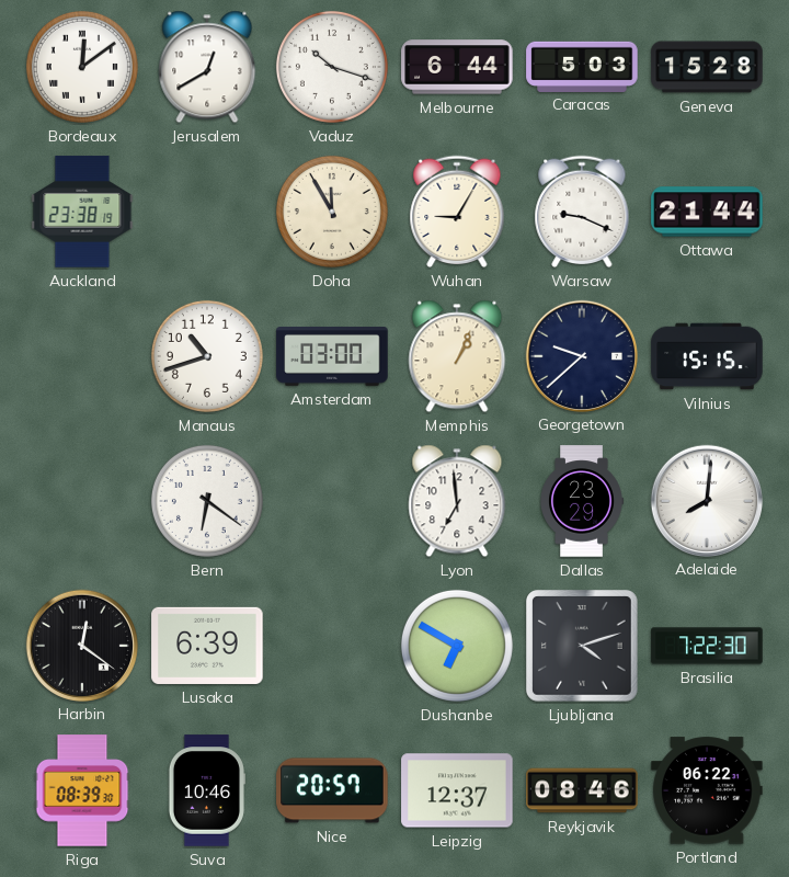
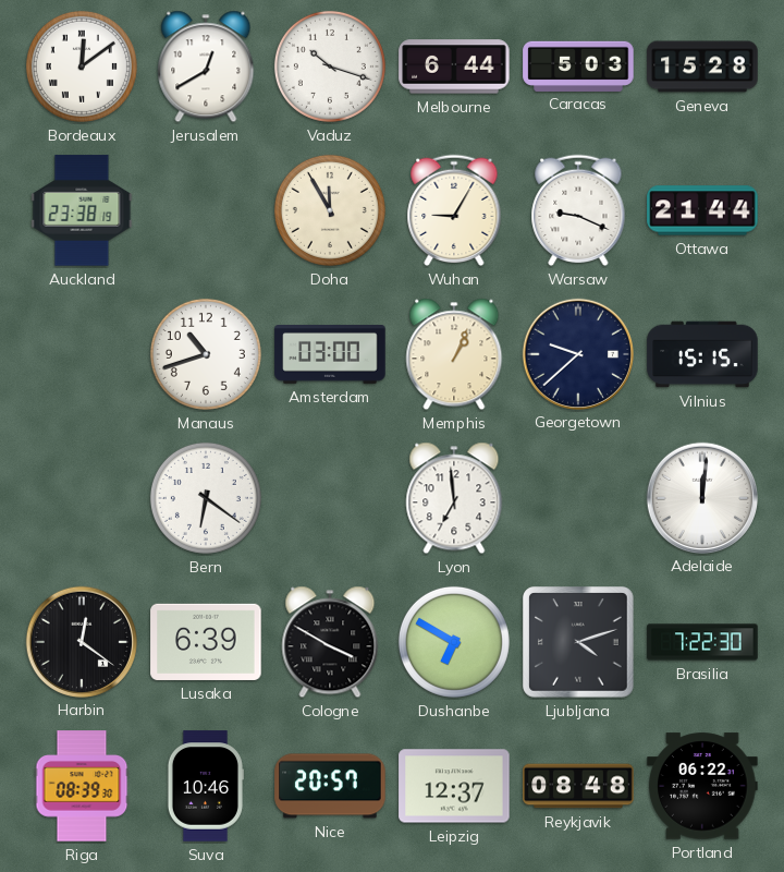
Dallas: 23:29 -> none (582, 501)
Adelaide: 8:01 -> 12:01 (701, 497)
Cologne: none -> 3:50 (330, 642)
Reykjavik: 08:46 -> 08:48 (578, 786)
